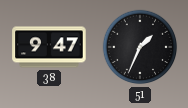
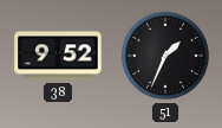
38: 9:47 -> 9:52 (58, 56)
